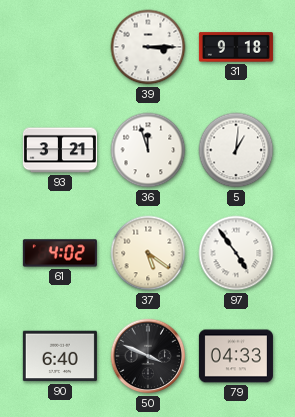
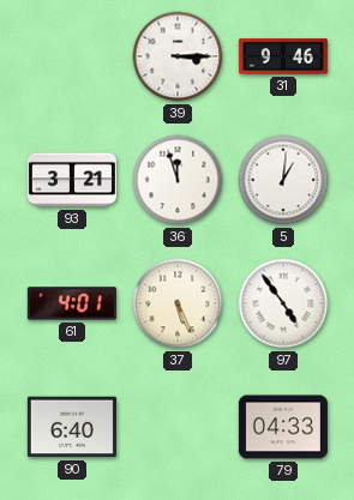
31: 9:18 -> 9:46 (283, 56)
61: 4:02 -> 4:01 (72, 303)
37: 5:21 -> 5:26 (178, 303)
50: 3:49 -> none (148, 356)
